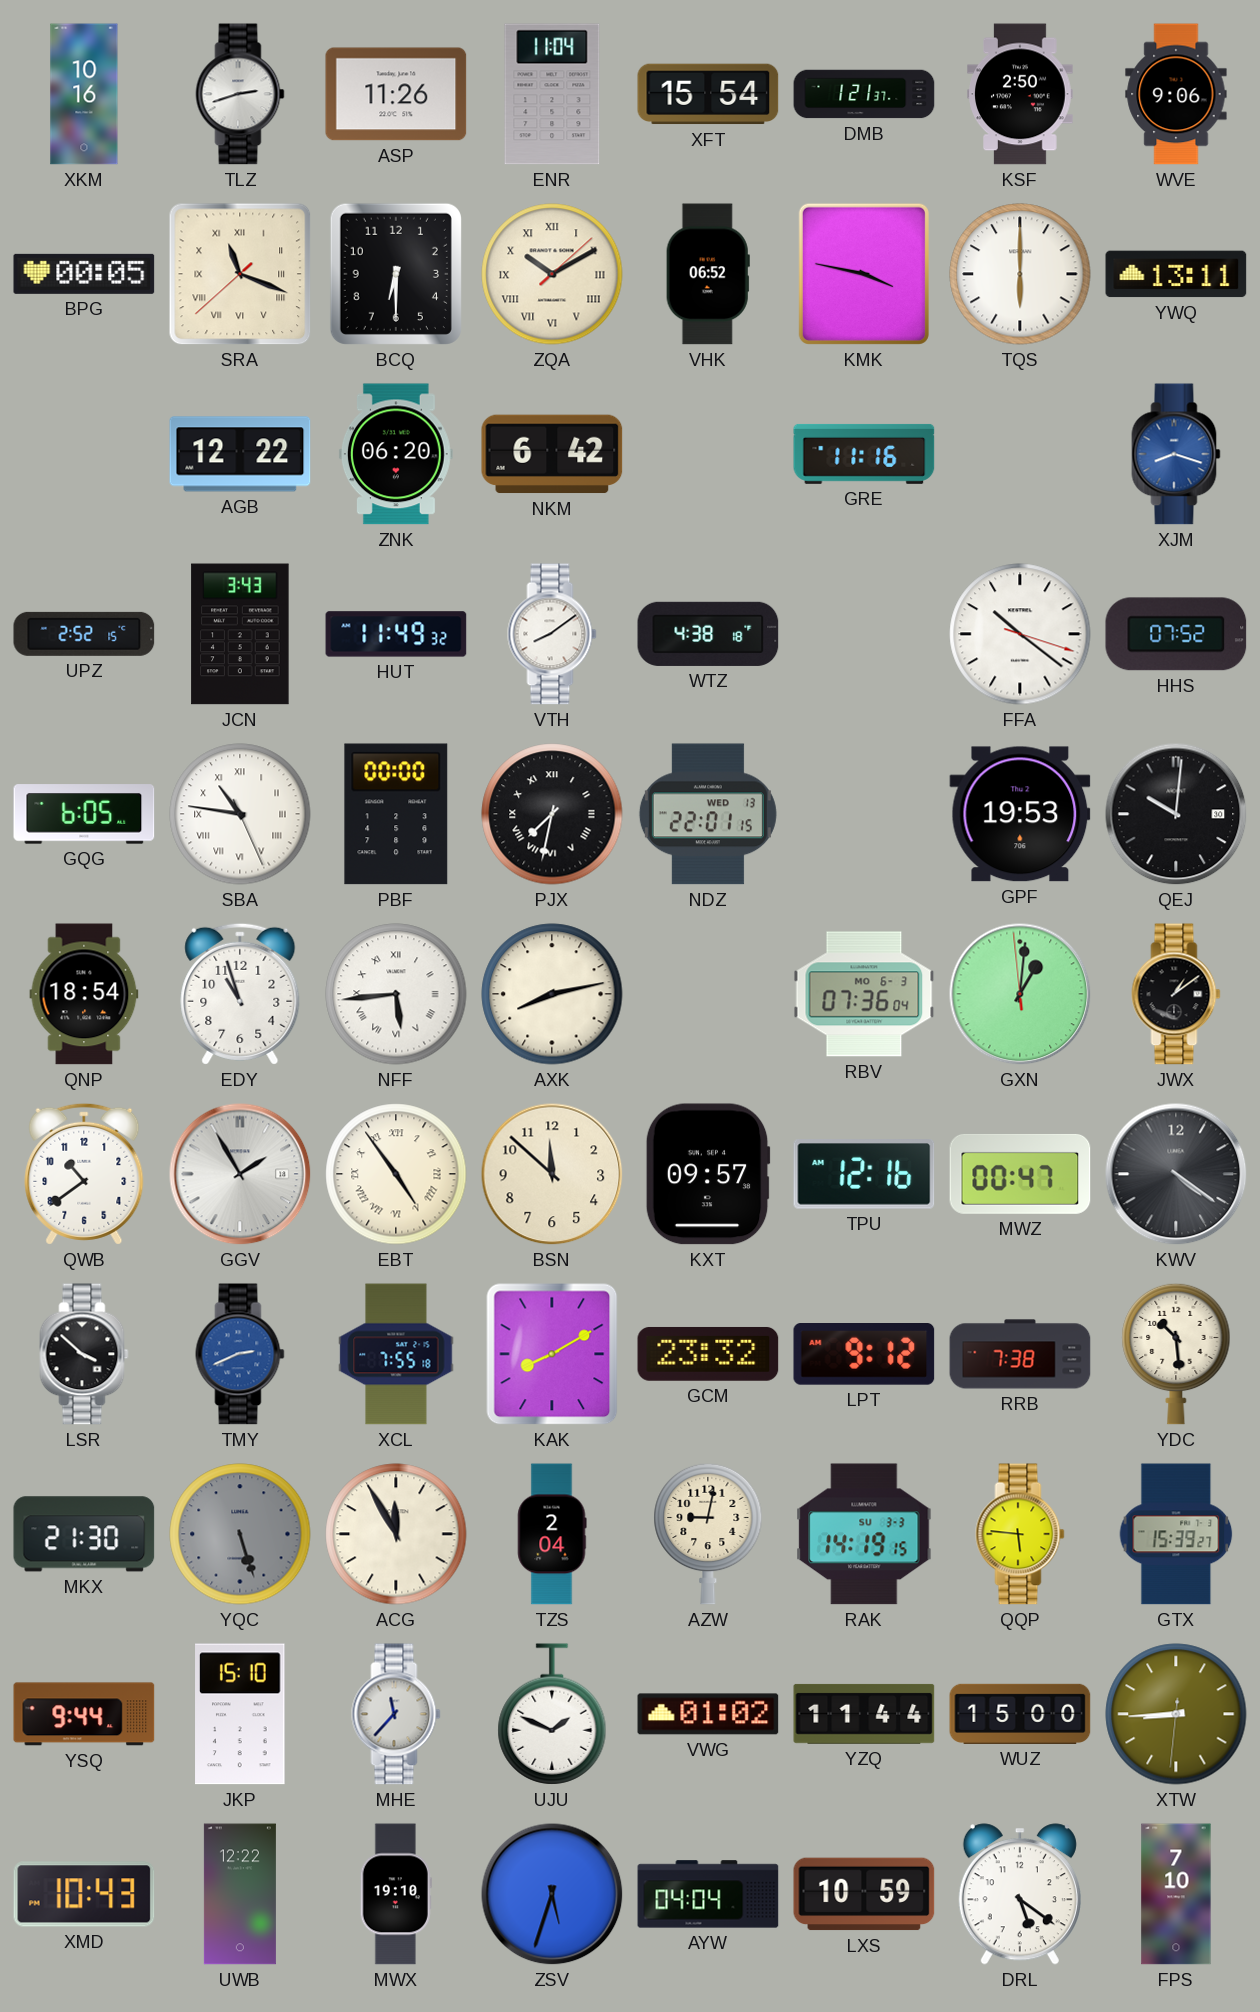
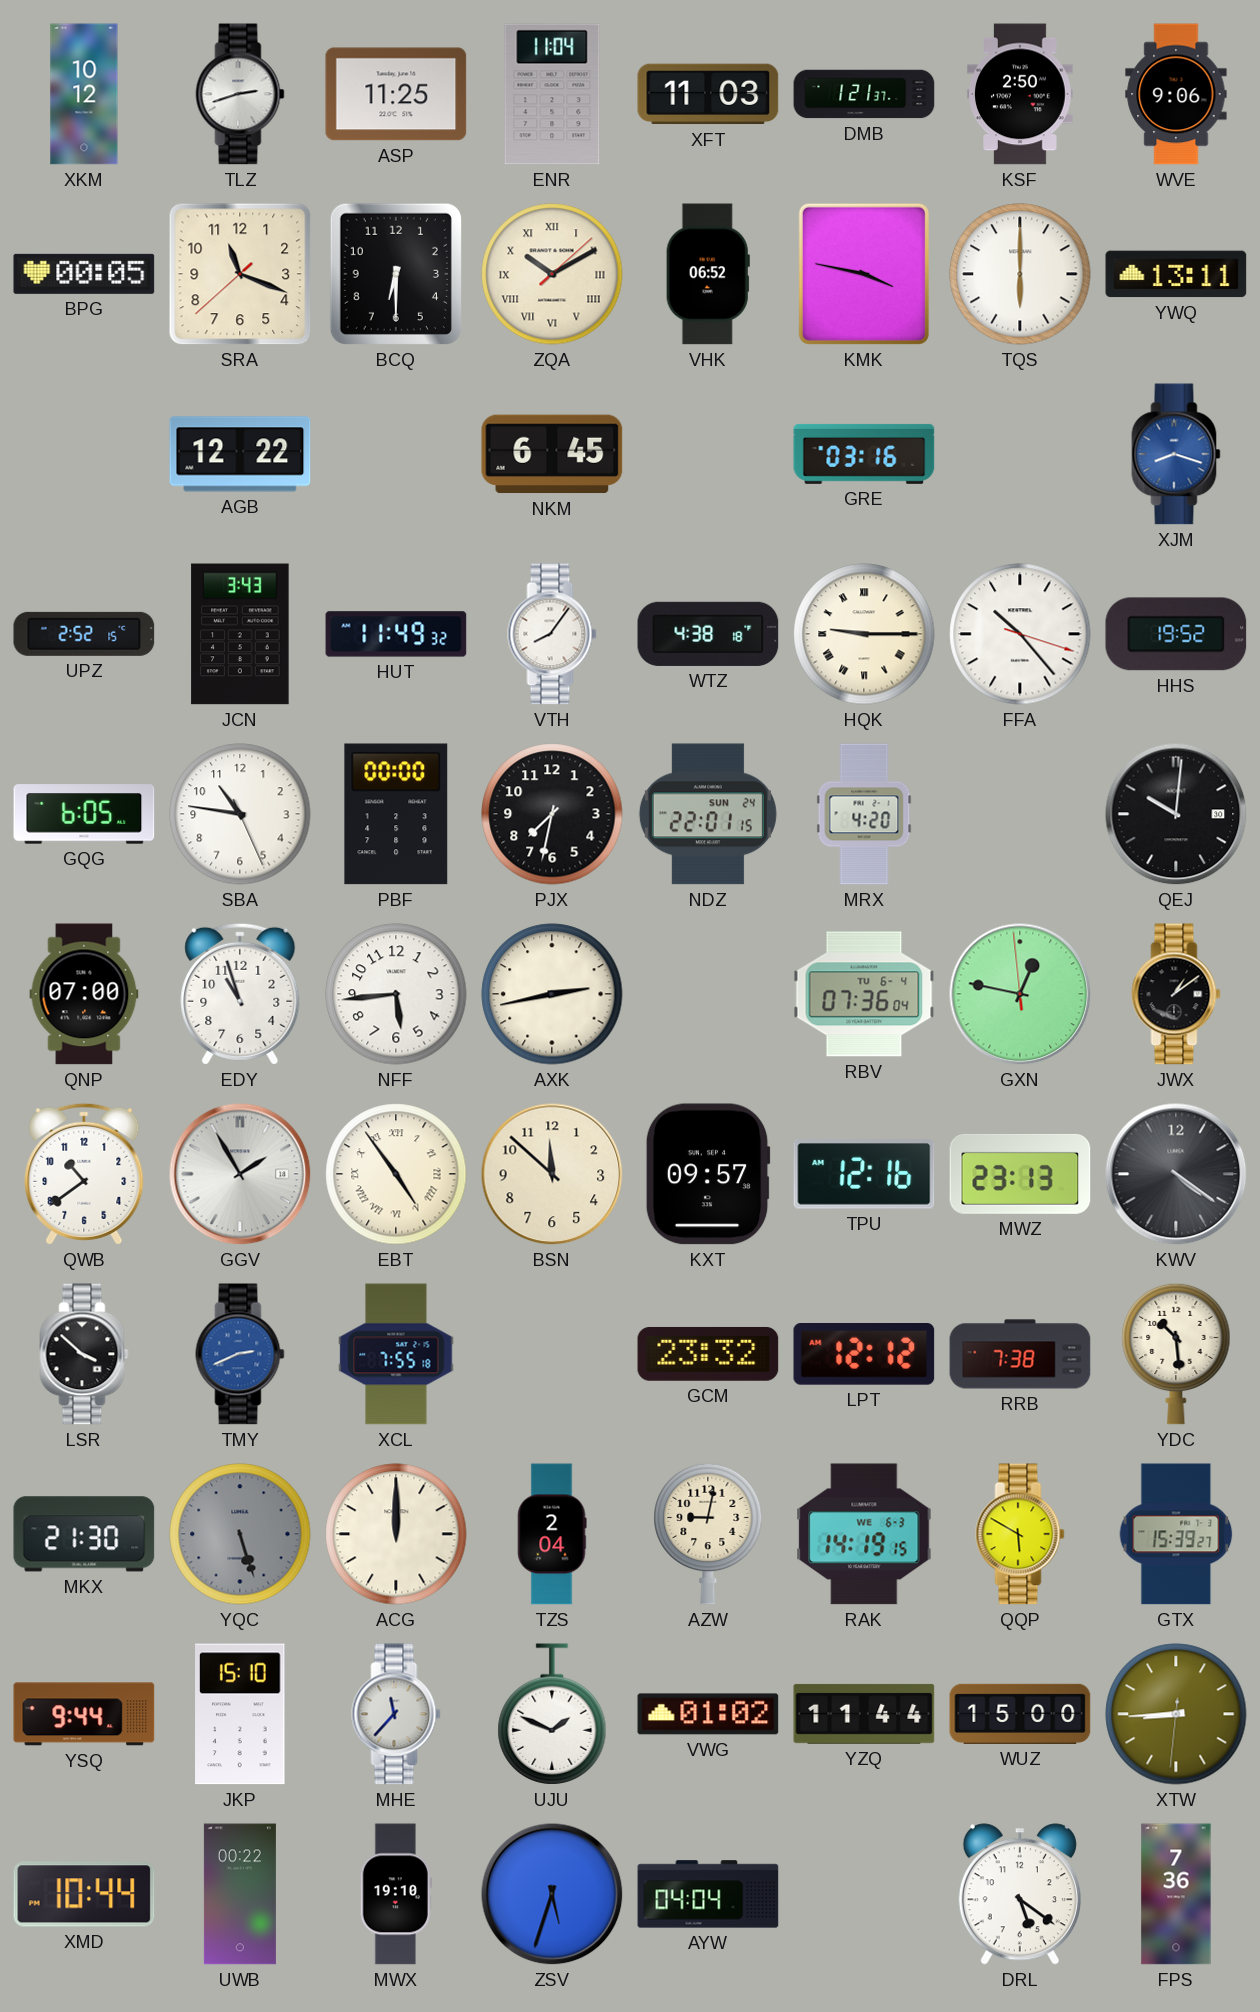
XKM: 10:16 -> 10:12 (84, 94)
ASP: 11:26 -> 11:25 (396, 94)
XFT: 15:54 -> 11:03 (708, 94)
SRA numerals: Roman -> Arabic (240, 274)
ZNK: 06:20 -> none (396, 454)
NKM: 6:42 -> 6:45 (552, 454)
GRE: 11:16 -> 03:16 (864, 454)
VTH: 8:09 -> 8:06 (552, 634)
HQK: none -> 9:15 (864, 634)
FFA: 10:21 -> 10:23 (1020, 634)
HHS: 07:52 -> 19:52 (1176, 634)
SBA numerals: Roman -> Arabic (240, 814)
PJX numerals: Roman -> Arabic (552, 814)
NDZ date: WED 13 -> SUN 24 (708, 814)
MRX: none -> 4:20 (864, 814)
GPF: 19:53 -> none (1020, 814)
QNP: 18:54 -> 07:00 (84, 994)
NFF numerals: Roman -> Arabic (396, 994)
AXK: 8:13 -> 2:43 (552, 994)
RBV date: MO 6-3 -> TU 6-4 (864, 994)
GXN: 1:00 -> 12:46 (1020, 994)
MWZ: 00:47 -> 23:13 (1020, 1174)
KAK: 8:10 -> none (552, 1354)
LPT: 9:12 -> 12:12 (864, 1355)
ACG: 11:55 -> 12:00 (396, 1534)
RAK date: SU 3-3 -> WE 6-3 (864, 1534)
QQP: 5:46 -> 5:50 (1020, 1534)
XMD: 10:43 -> 10:44 (84, 1894)
UWB: 12:22 -> 00:22 (240, 1894)
LXS: 10:59 -> none (864, 1894)
FPS: 7:10 -> 7:36 (1176, 1894)
